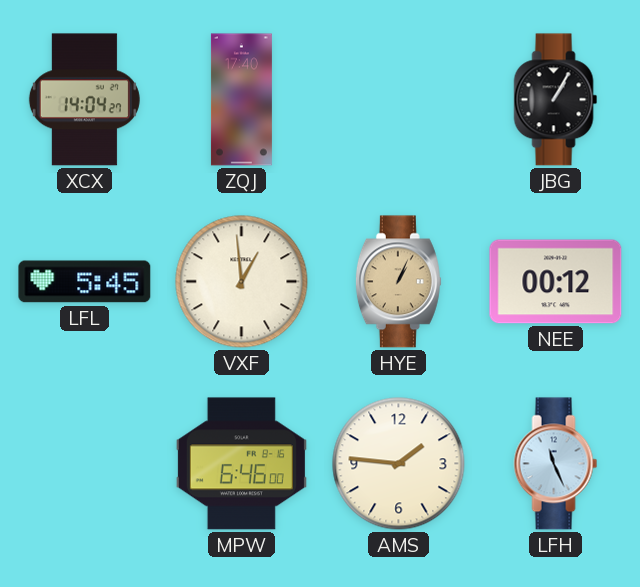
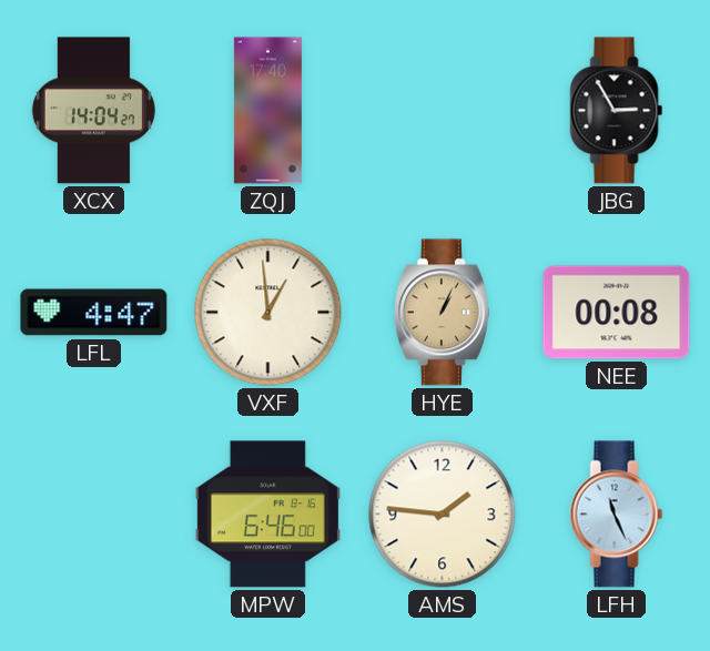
JBG: 1:05 -> 2:55 (617, 111)
LFL: 5:45 -> 4:47 (94, 313)
NEE: 00:12 -> 00:08 (617, 313)
